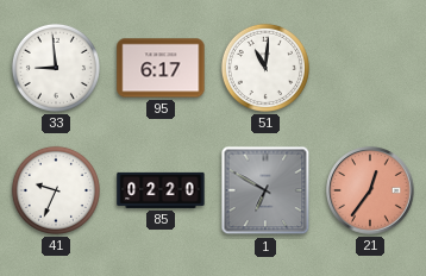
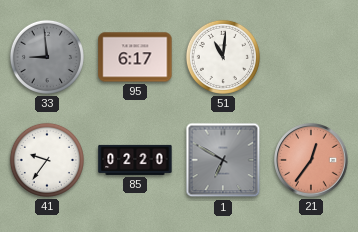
33 dial: white -> grey (47, 57)
41: 9:34 -> 9:36 (47, 160)
